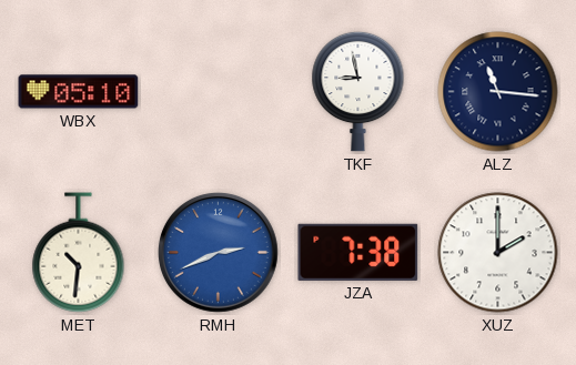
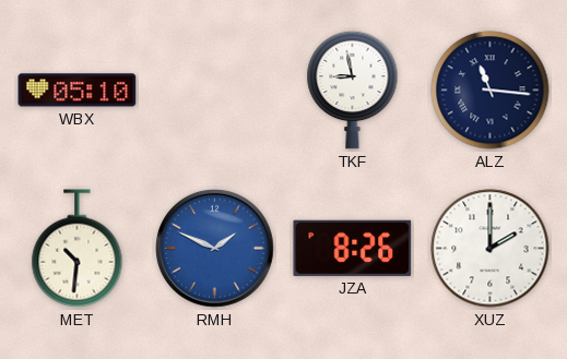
RMH: 2:41 -> 1:49 (215, 249)
JZA: 7:38 -> 8:26 (353, 248)
